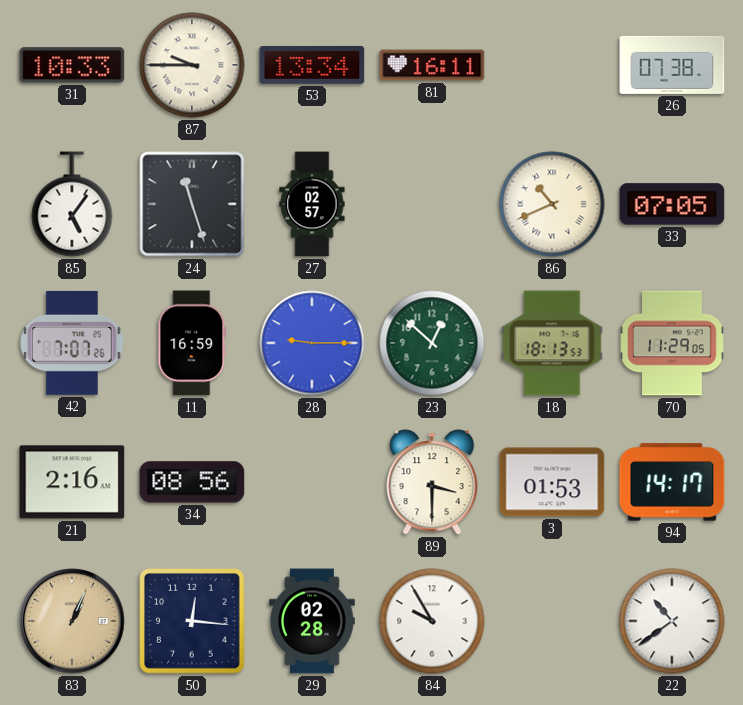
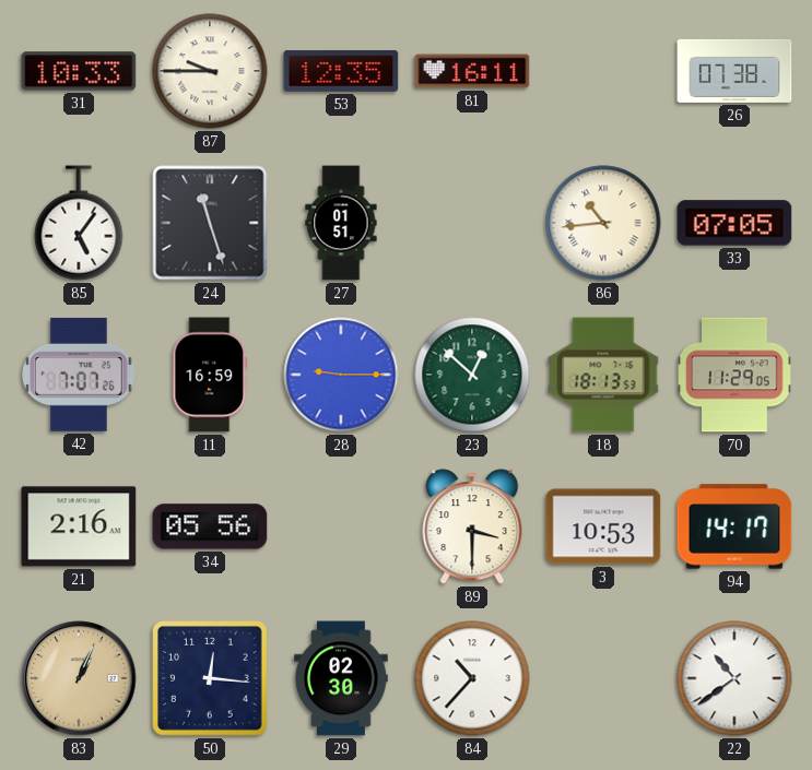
53: 13:34 -> 12:35 (341, 71)
27: 02:57 -> 01:51 (341, 223)
86: 10:41 -> 10:44 (603, 223)
34: 08:56 -> 05:56 (210, 526)
3: 01:53 -> 10:53 (603, 526)
29: 02:28 -> 02:30 (341, 678)
84: 9:55 -> 10:37 (472, 678)
